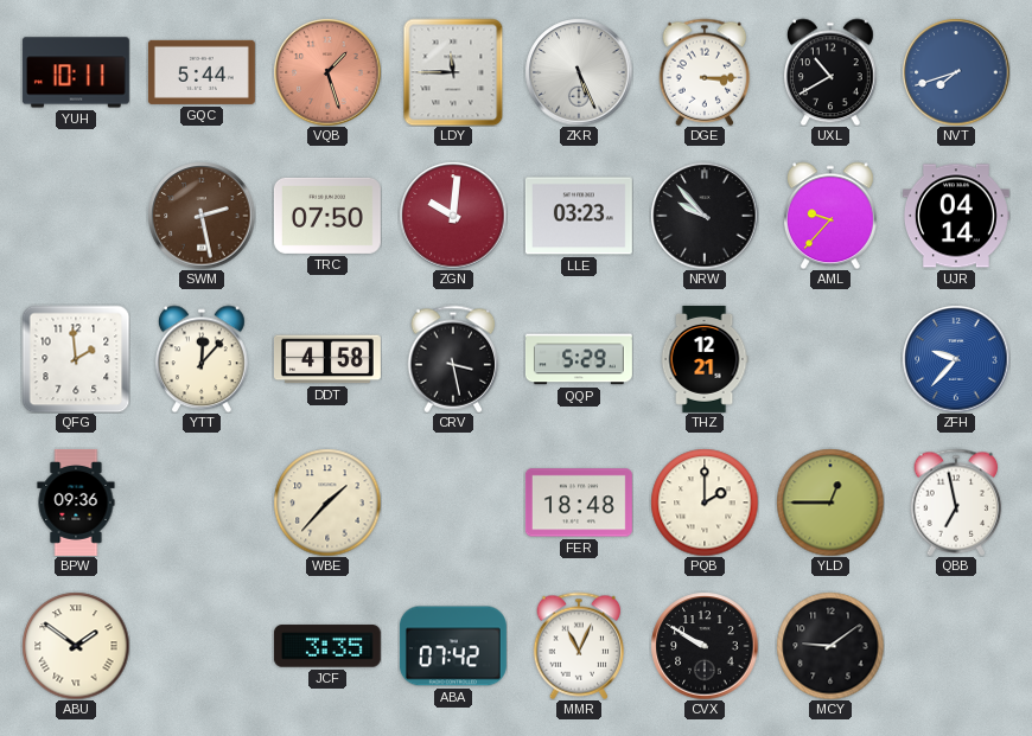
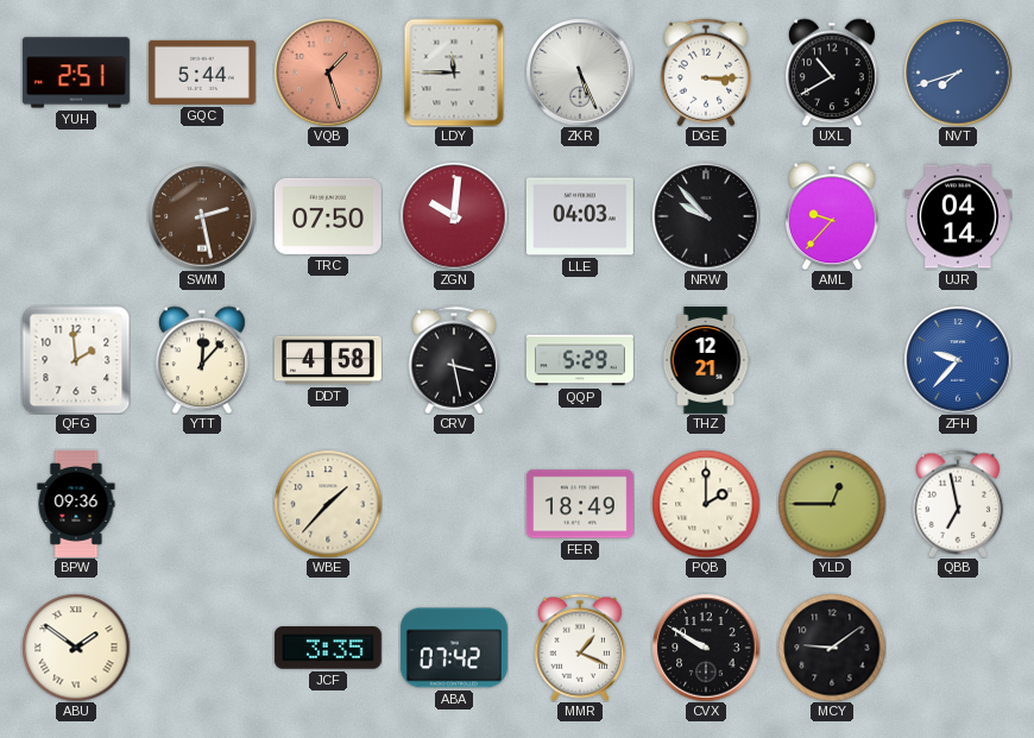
YUH: 10:11 -> 2:51 (76, 72)
LLE: 03:23 -> 04:03 (580, 216)
FER: 18:48 -> 18:49 (580, 504)
MMR: 11:04 -> 1:19 (580, 648)
